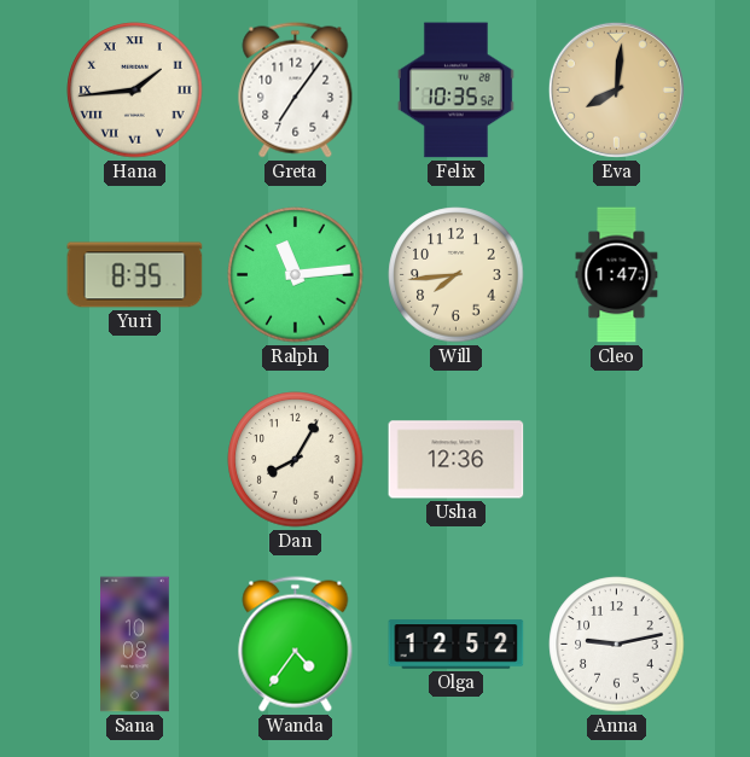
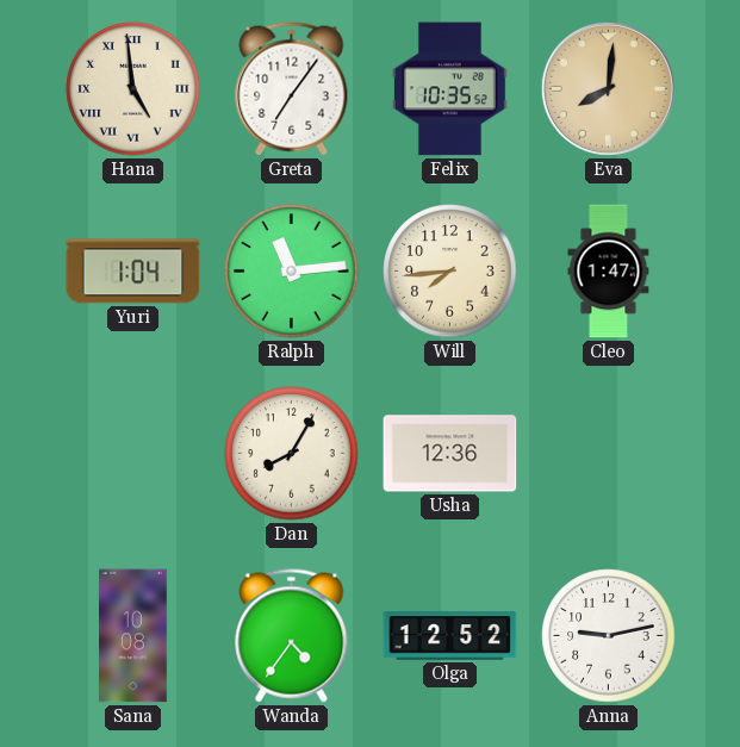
Hana: 1:44 -> 4:59 (133, 89)
Yuri: 8:35 -> 1:04 (133, 272)
